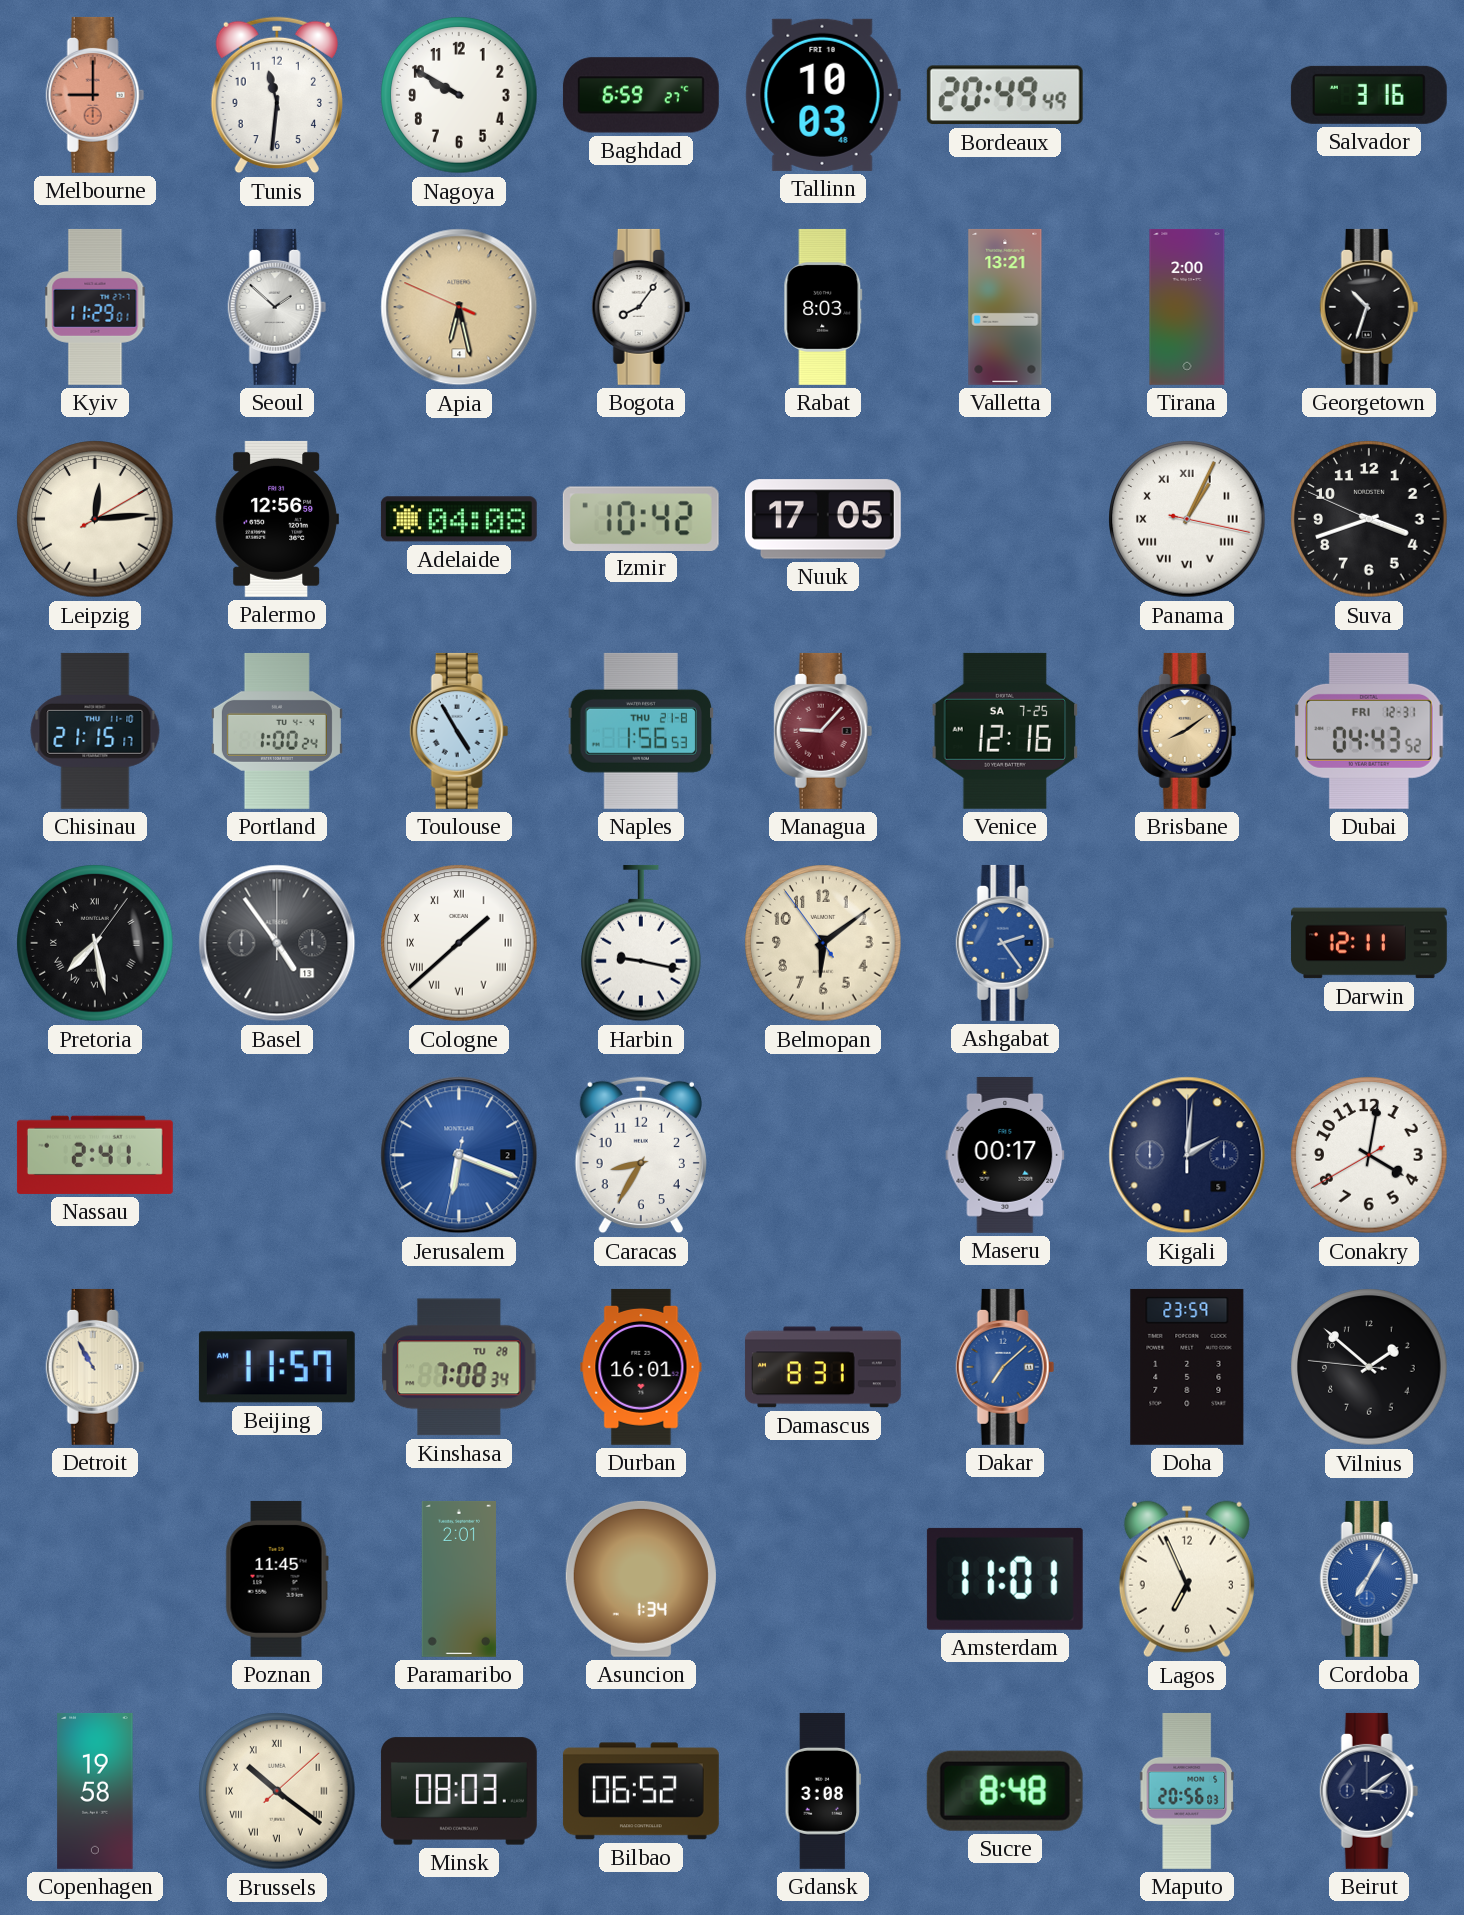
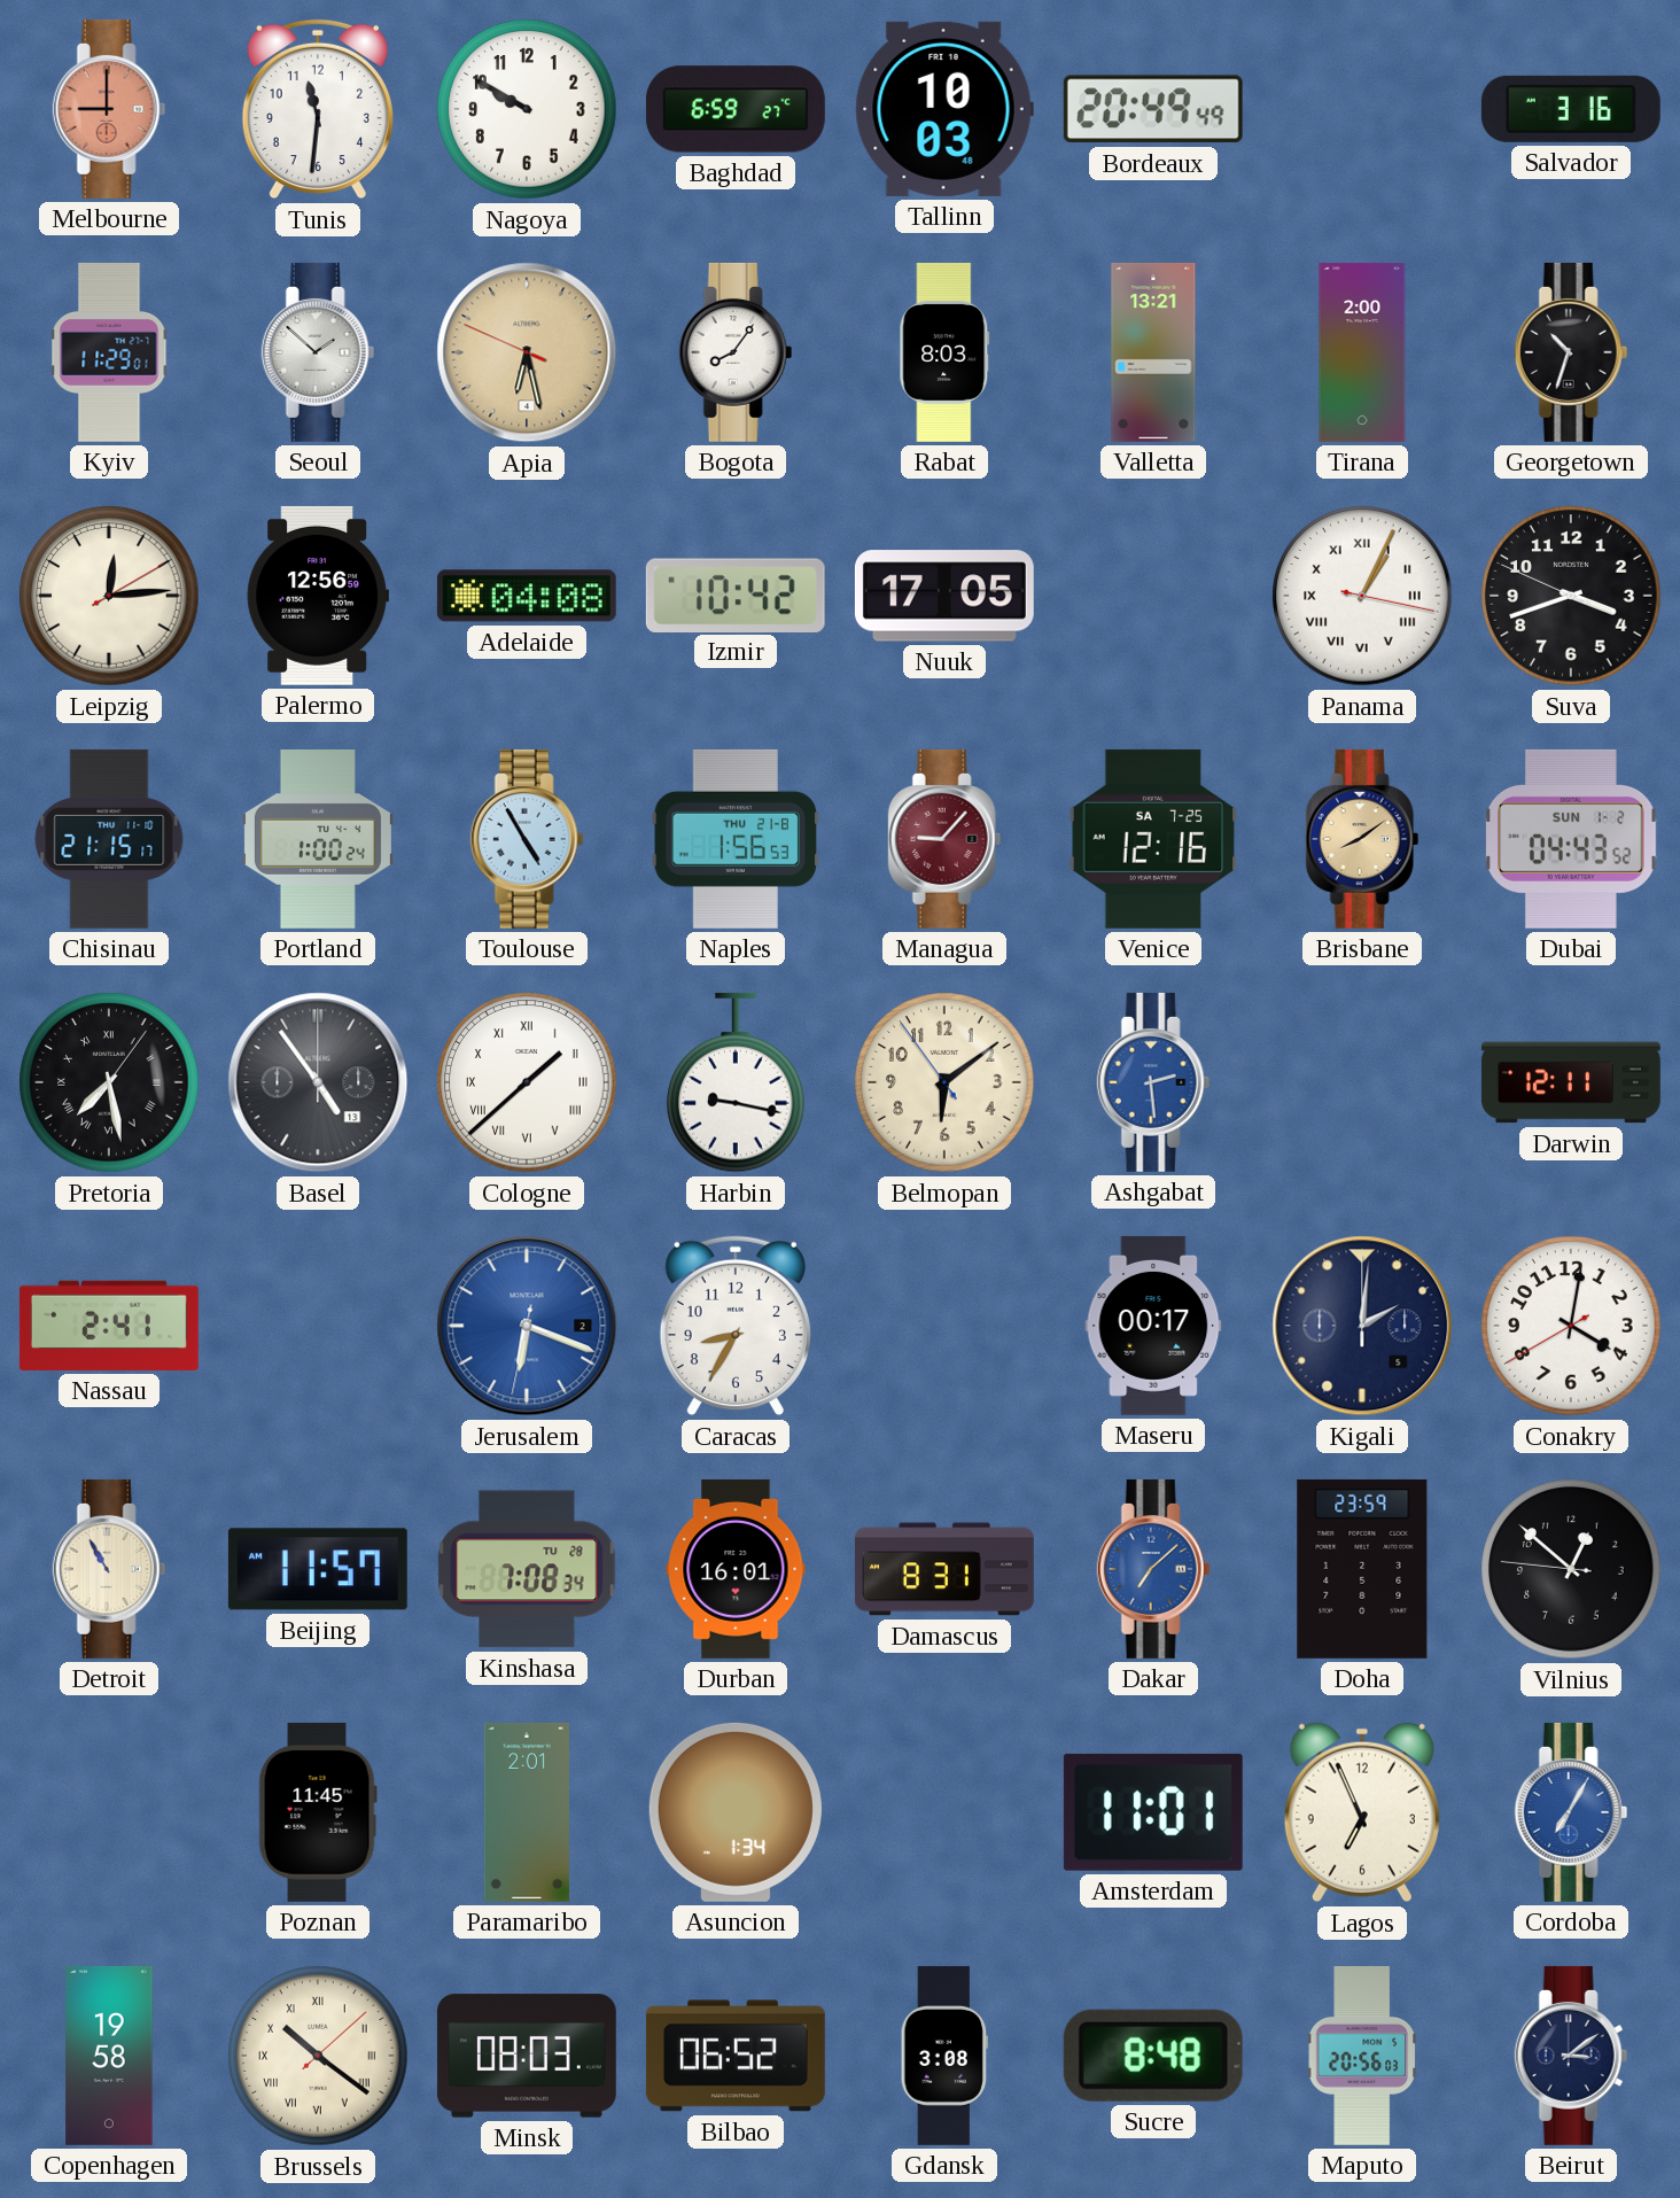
Dubai date: FRI 12-31 -> SUN 1-2 (1572, 839)
Ashgabat: 2:24 -> 2:29 (1153, 1082)
Vilnius: 1:51 -> 12:51 (1571, 1569)
